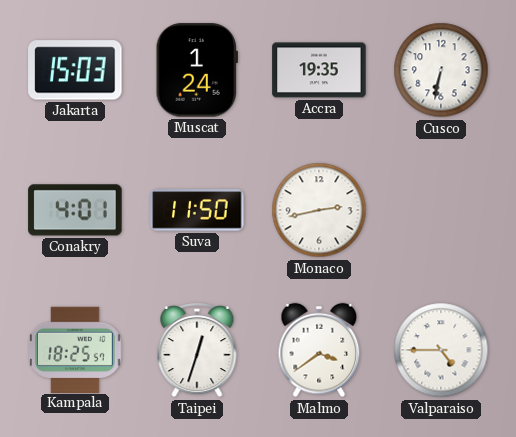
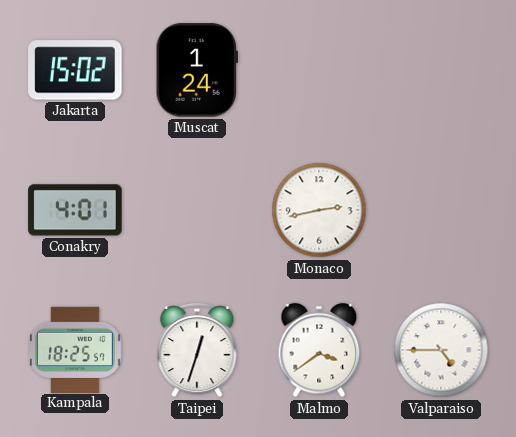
Jakarta: 15:03 -> 15:02 (75, 70)
Accra: 19:35 -> none (319, 70)
Cusco: 6:32 -> none (441, 70)
Suva: 11:50 -> none (197, 210)
